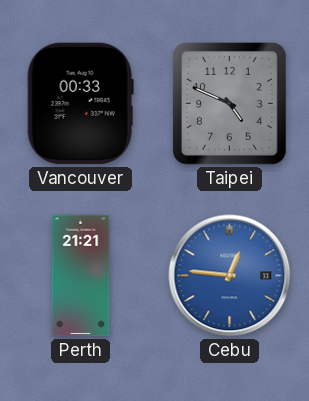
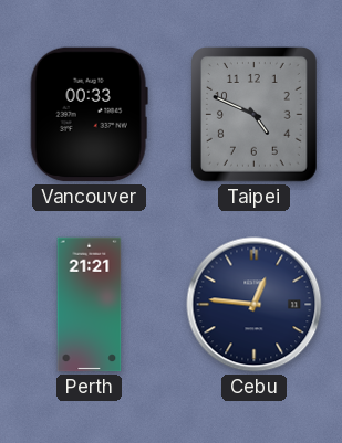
Cebu dial: blue -> navy (255, 305)
